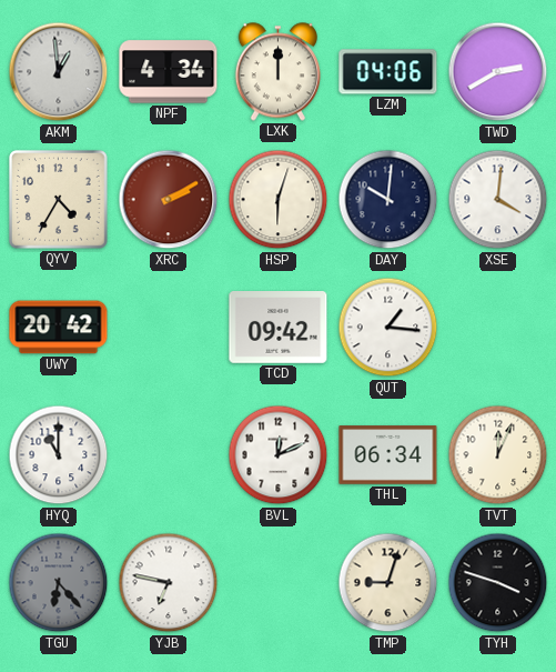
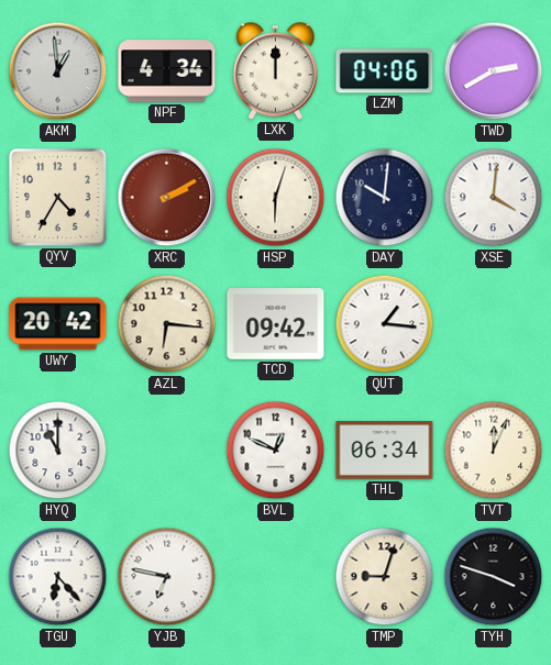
AZL: none -> 6:16 (167, 324)
BVL: 12:11 -> 12:49 (276, 451)
TGU dial: grey -> white (58, 577)
